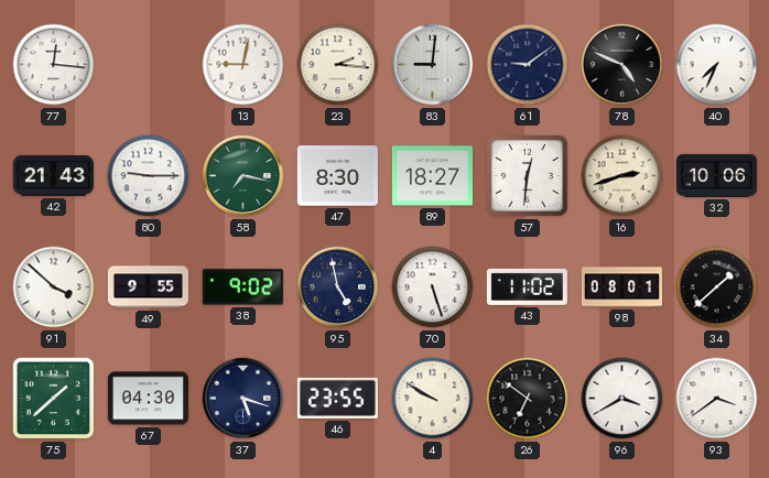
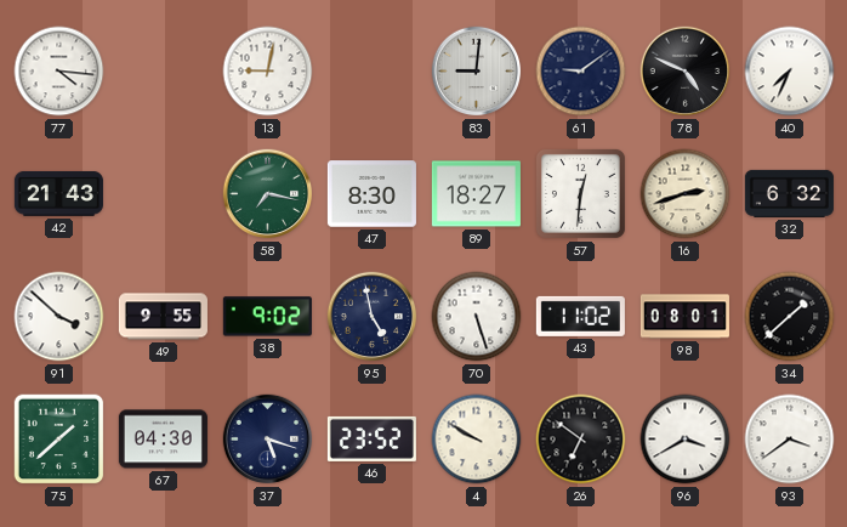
77: 12:16 -> 4:16 (59, 72)
23: 2:16 -> none (338, 65)
80: 9:15 -> none (149, 176)
32: 10:06 -> 6:32 (789, 193)
46: 23:55 -> 23:52 (371, 438)
